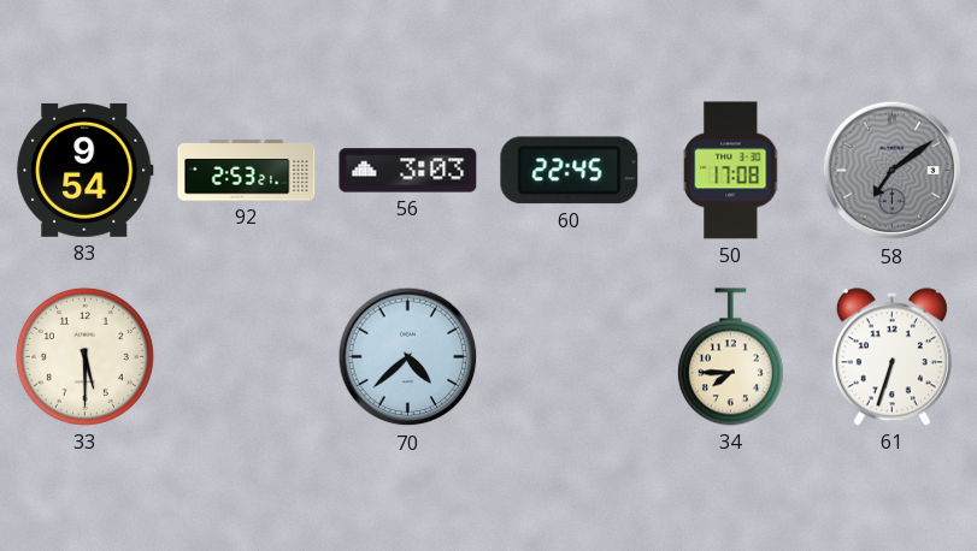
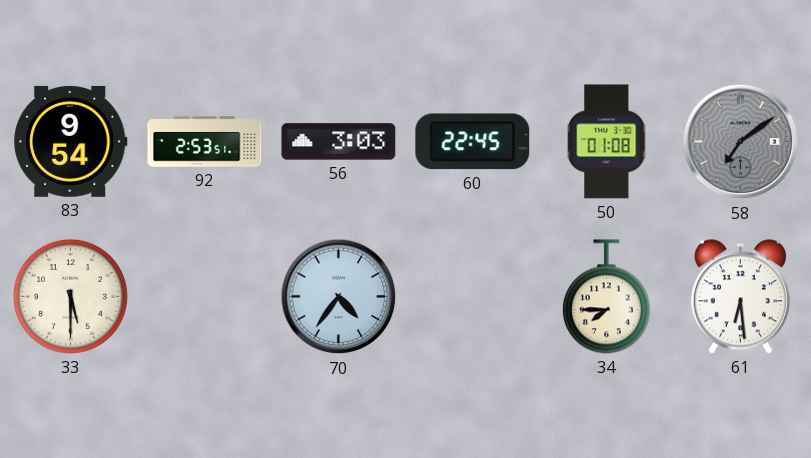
92: 2:53:21 -> 2:53:51 (205, 142)
50: 17:08 -> 01:08 (607, 142)
70: 4:38 -> 4:36 (339, 297)
61: 6:33 -> 6:29 (740, 297)
